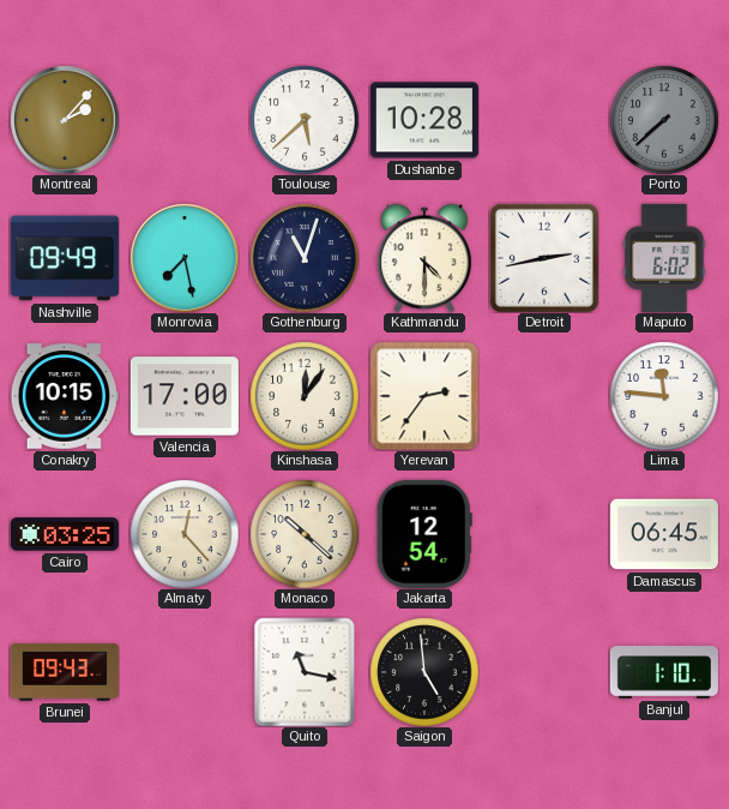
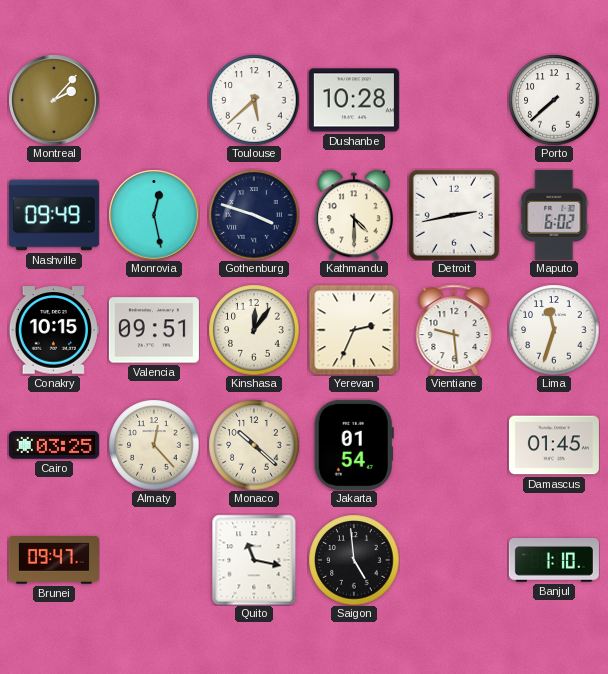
Porto dial: grey -> white (554, 100)
Monrovia: 7:28 -> 12:28 (154, 215)
Gothenburg: 11:03 -> 3:48 (254, 215)
Valencia: 17:00 -> 09:51 (154, 330)
Yerevan: 2:36 -> 2:34 (354, 330)
Vientiane: none -> 9:29 (454, 329)
Lima: 11:46 -> 11:33 (554, 330)
Jakarta: 12:54 -> 01:54 (354, 445)
Damascus: 06:45 -> 01:45 (554, 445)
Brunei: 09:43 -> 09:47 (54, 560)
